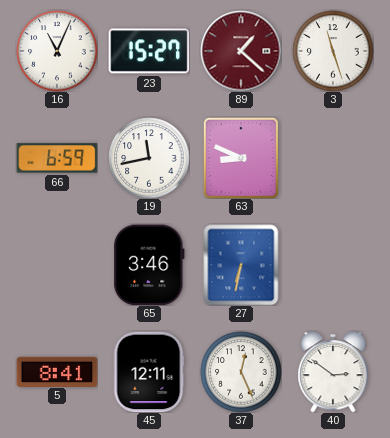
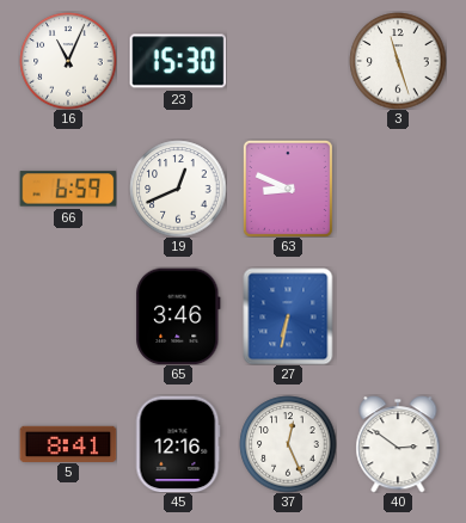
23: 15:27 -> 15:30 (178, 61)
89: 1:22 -> none (241, 51)
19: 11:43 -> 12:41 (178, 189)
45: 12:11 -> 12:16 (178, 444)
